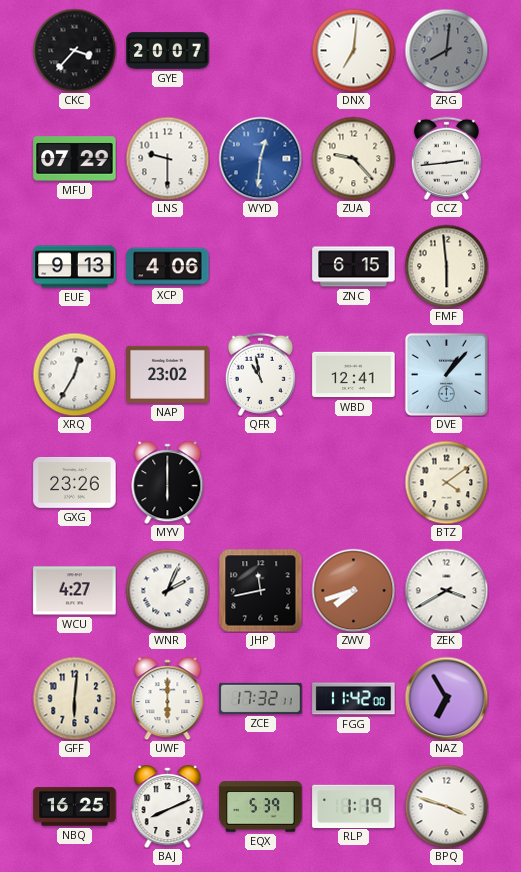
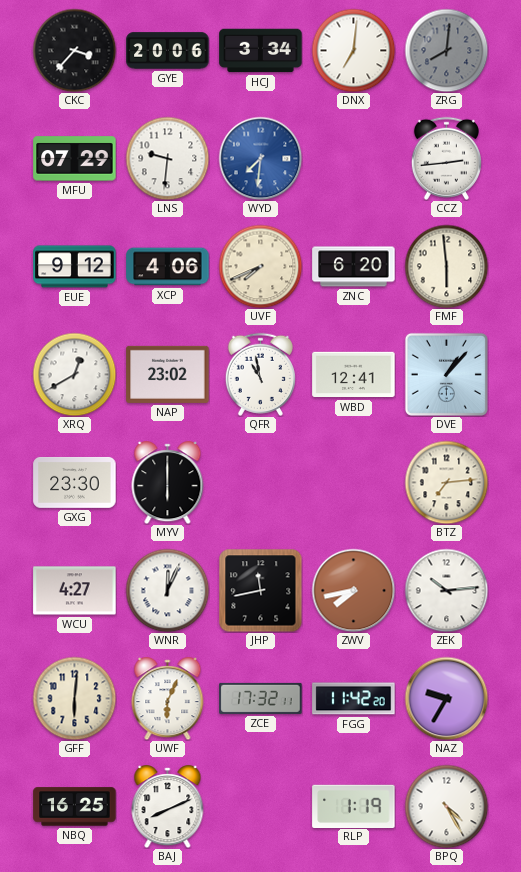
GYE: 20:07 -> 20:06 (168, 51)
HCJ: none -> 3:34 (261, 51)
LNS: 9:30 -> 9:31 (167, 158)
WYD: 12:31 -> 7:31 (260, 158)
ZUA: 9:23 -> none (353, 158)
EUE: 9:13 -> 9:12 (75, 267)
UVF: none -> 7:41 (260, 266)
ZNC: 6:15 -> 6:20 (354, 267)
XRQ: 12:35 -> 12:40 (74, 374)
GXG: 23:26 -> 23:30 (75, 482)
BTZ: 4:09 -> 7:14 (446, 482)
WNR: 2:04 -> 12:04 (167, 590)
ZWV: 7:42 -> 7:43 (353, 590)
ZEK: 3:40 -> 10:14 (446, 590)
UWF: 6:00 -> 6:04 (168, 699)
FGG: 11:42:00 -> 11:42:20 (354, 699)
NAZ: 6:55 -> 9:35 (446, 698)
EQX: 5:39 -> none (261, 807)
BPQ: 3:48 -> 4:25 (446, 806)
